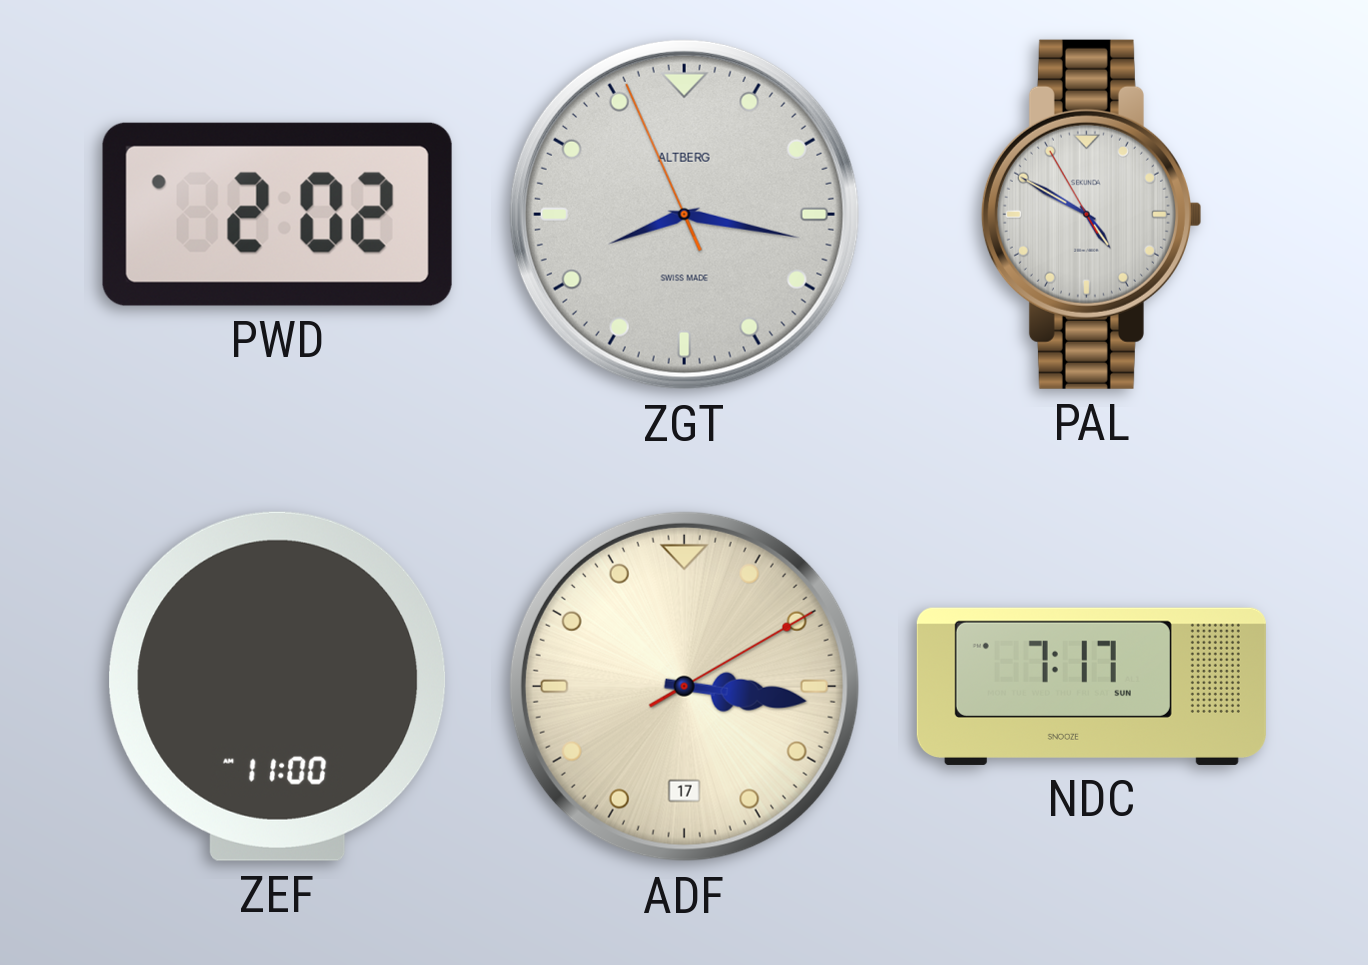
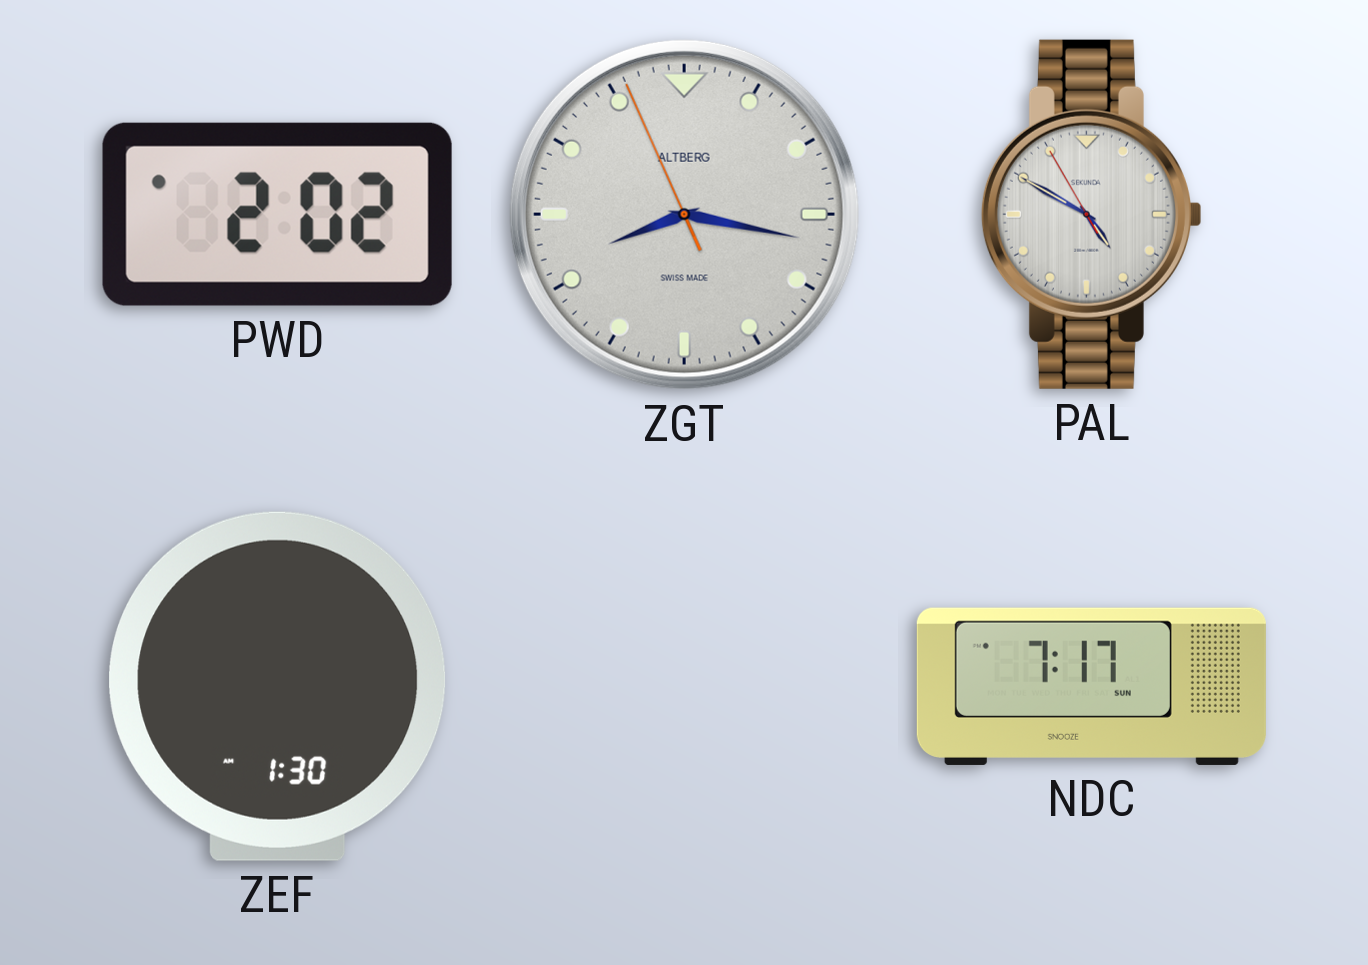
ZEF: 11:00 -> 1:30 (278, 686)
ADF: 3:16 -> none (684, 686)
